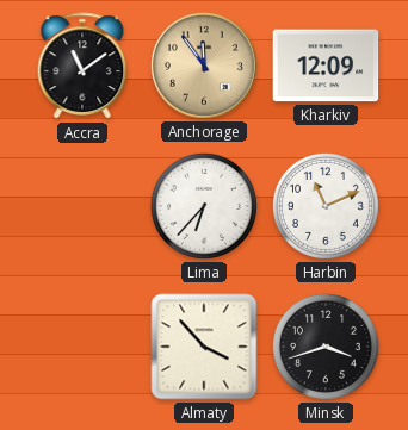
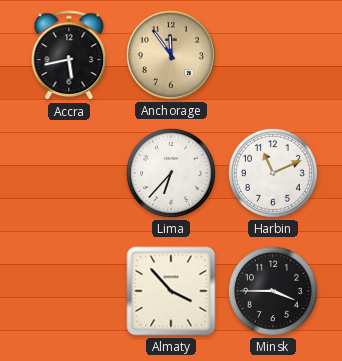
Accra: 11:09 -> 5:43 (69, 56)
Kharkiv: 12:09 -> none (326, 66)
Minsk: 3:42 -> 3:45 (273, 291)
